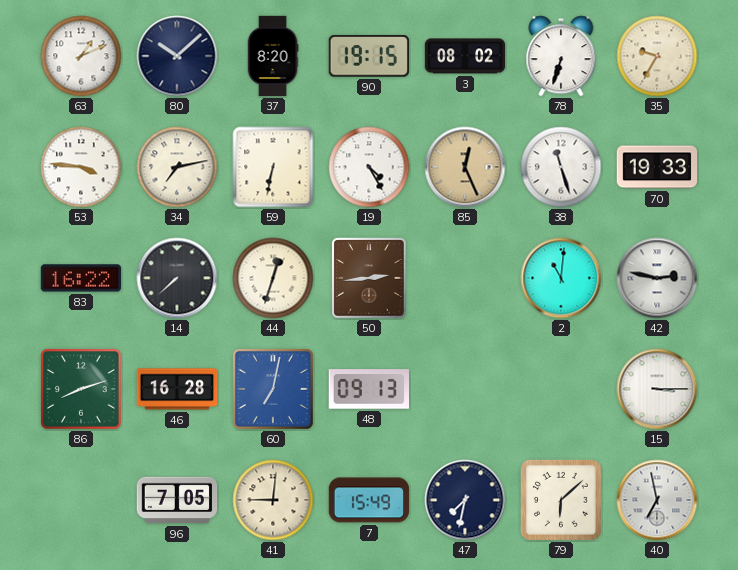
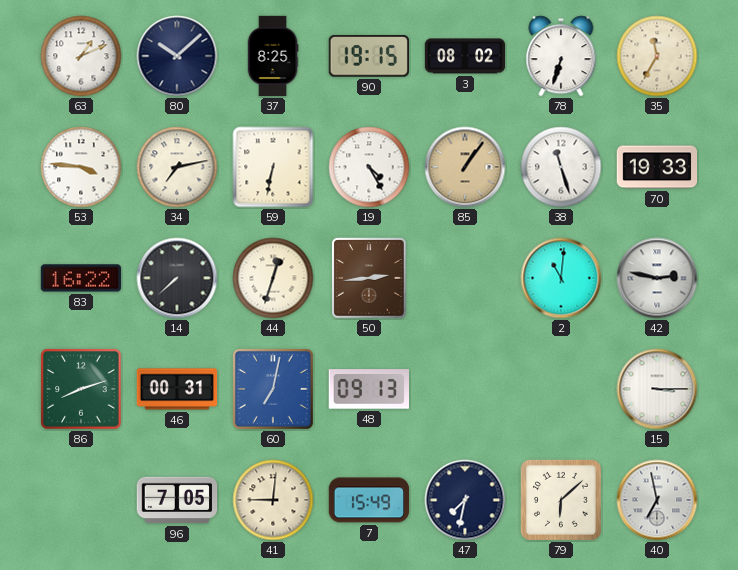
37: 8:20 -> 8:25 (273, 56)
35: 9:35 -> 11:35 (657, 56)
85: 12:26 -> 1:06 (465, 167)
46: 16:28 -> 00:31 (177, 389)
